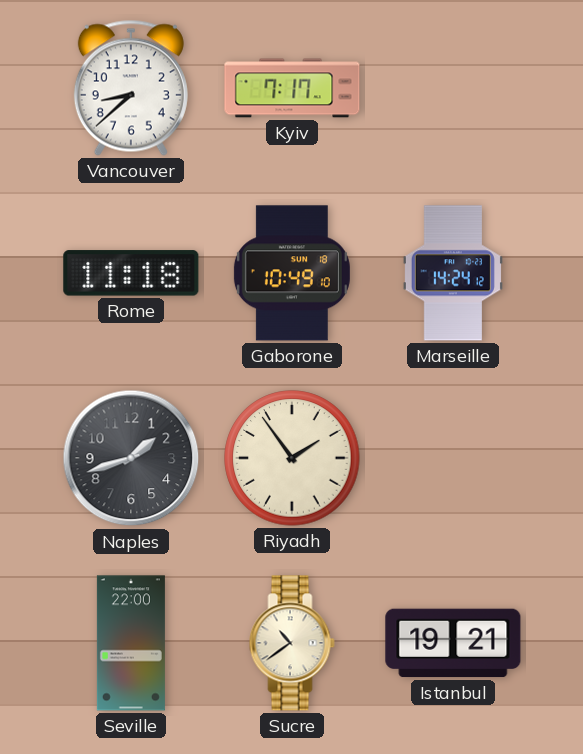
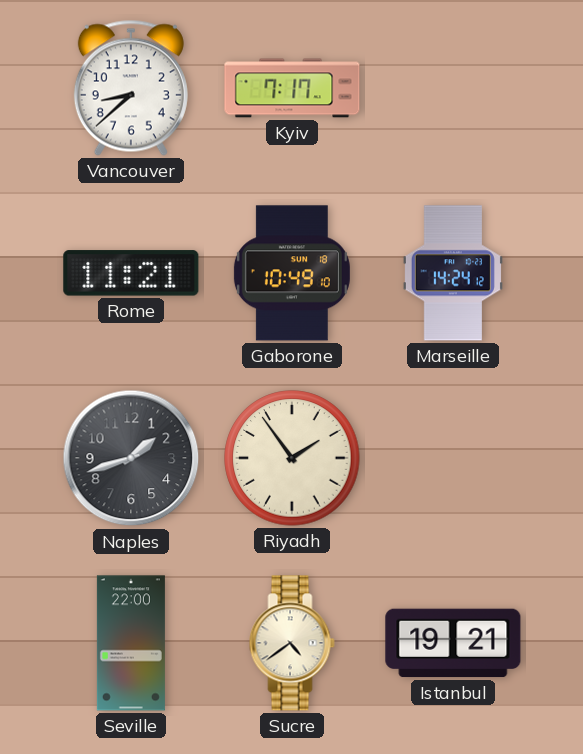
Rome: 11:18 -> 11:21 (131, 273)
Sucre: 10:39 -> 4:39 (292, 643)
